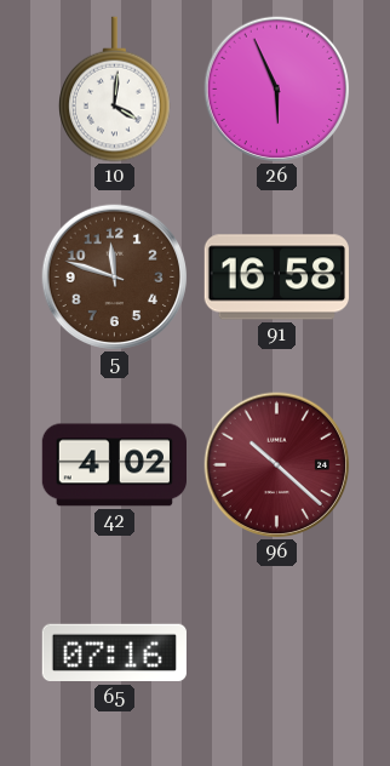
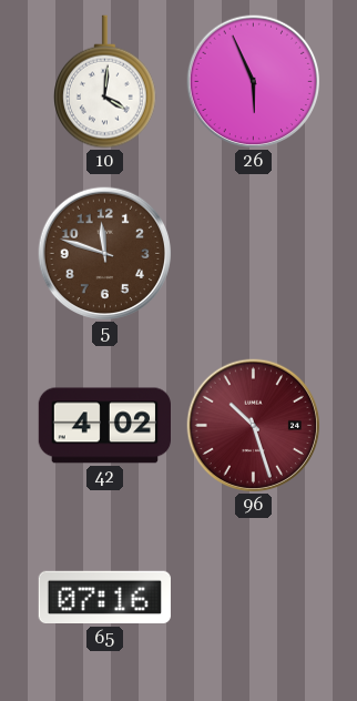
91: 16:58 -> none (276, 278)
96: 10:22 -> 10:27 (254, 426)
